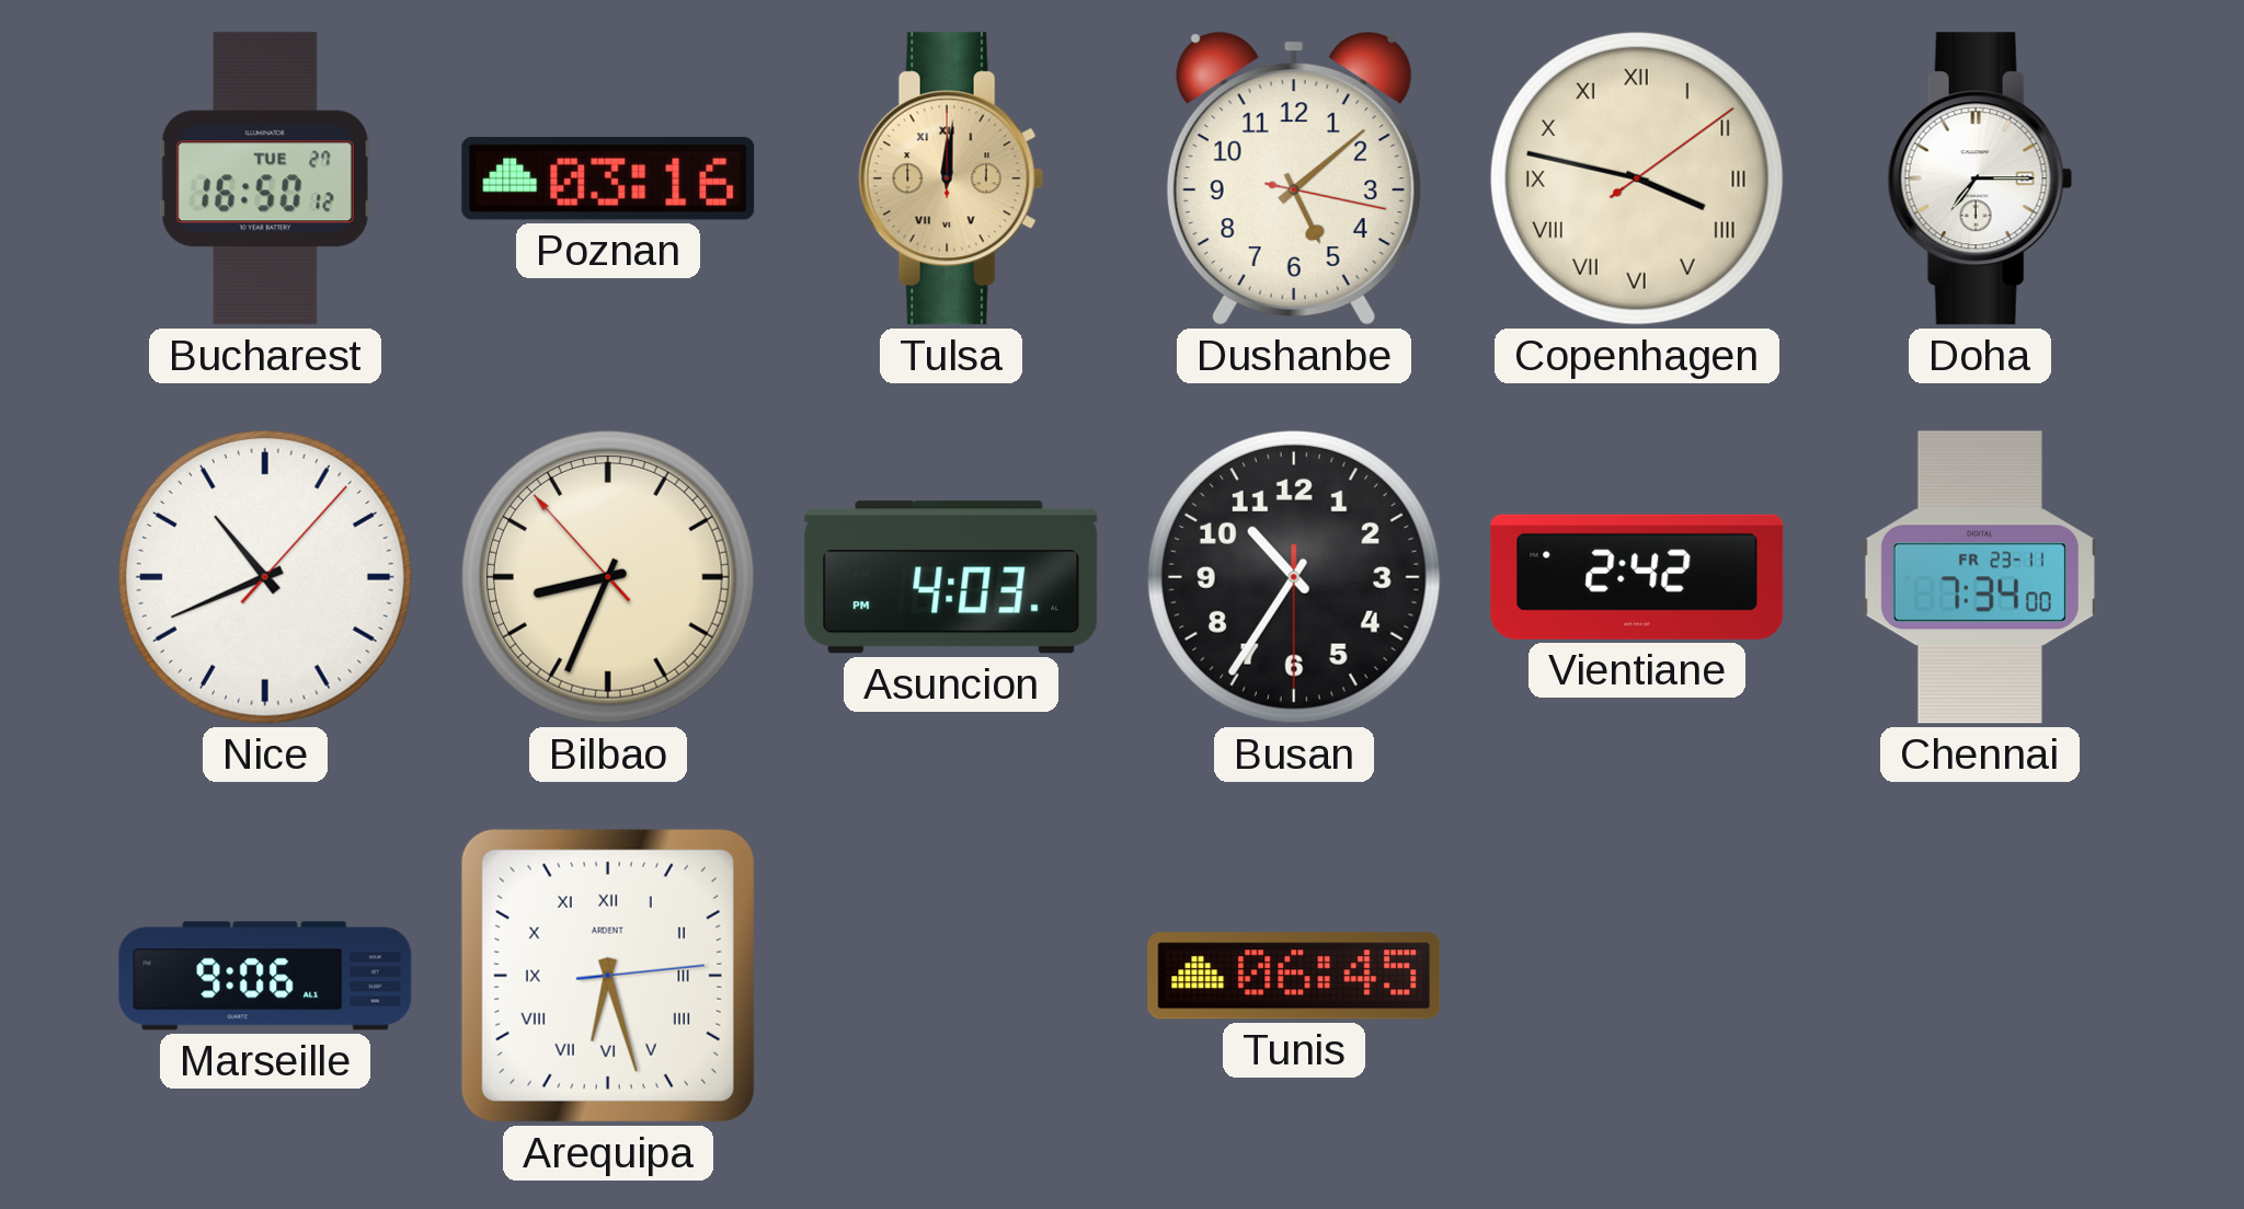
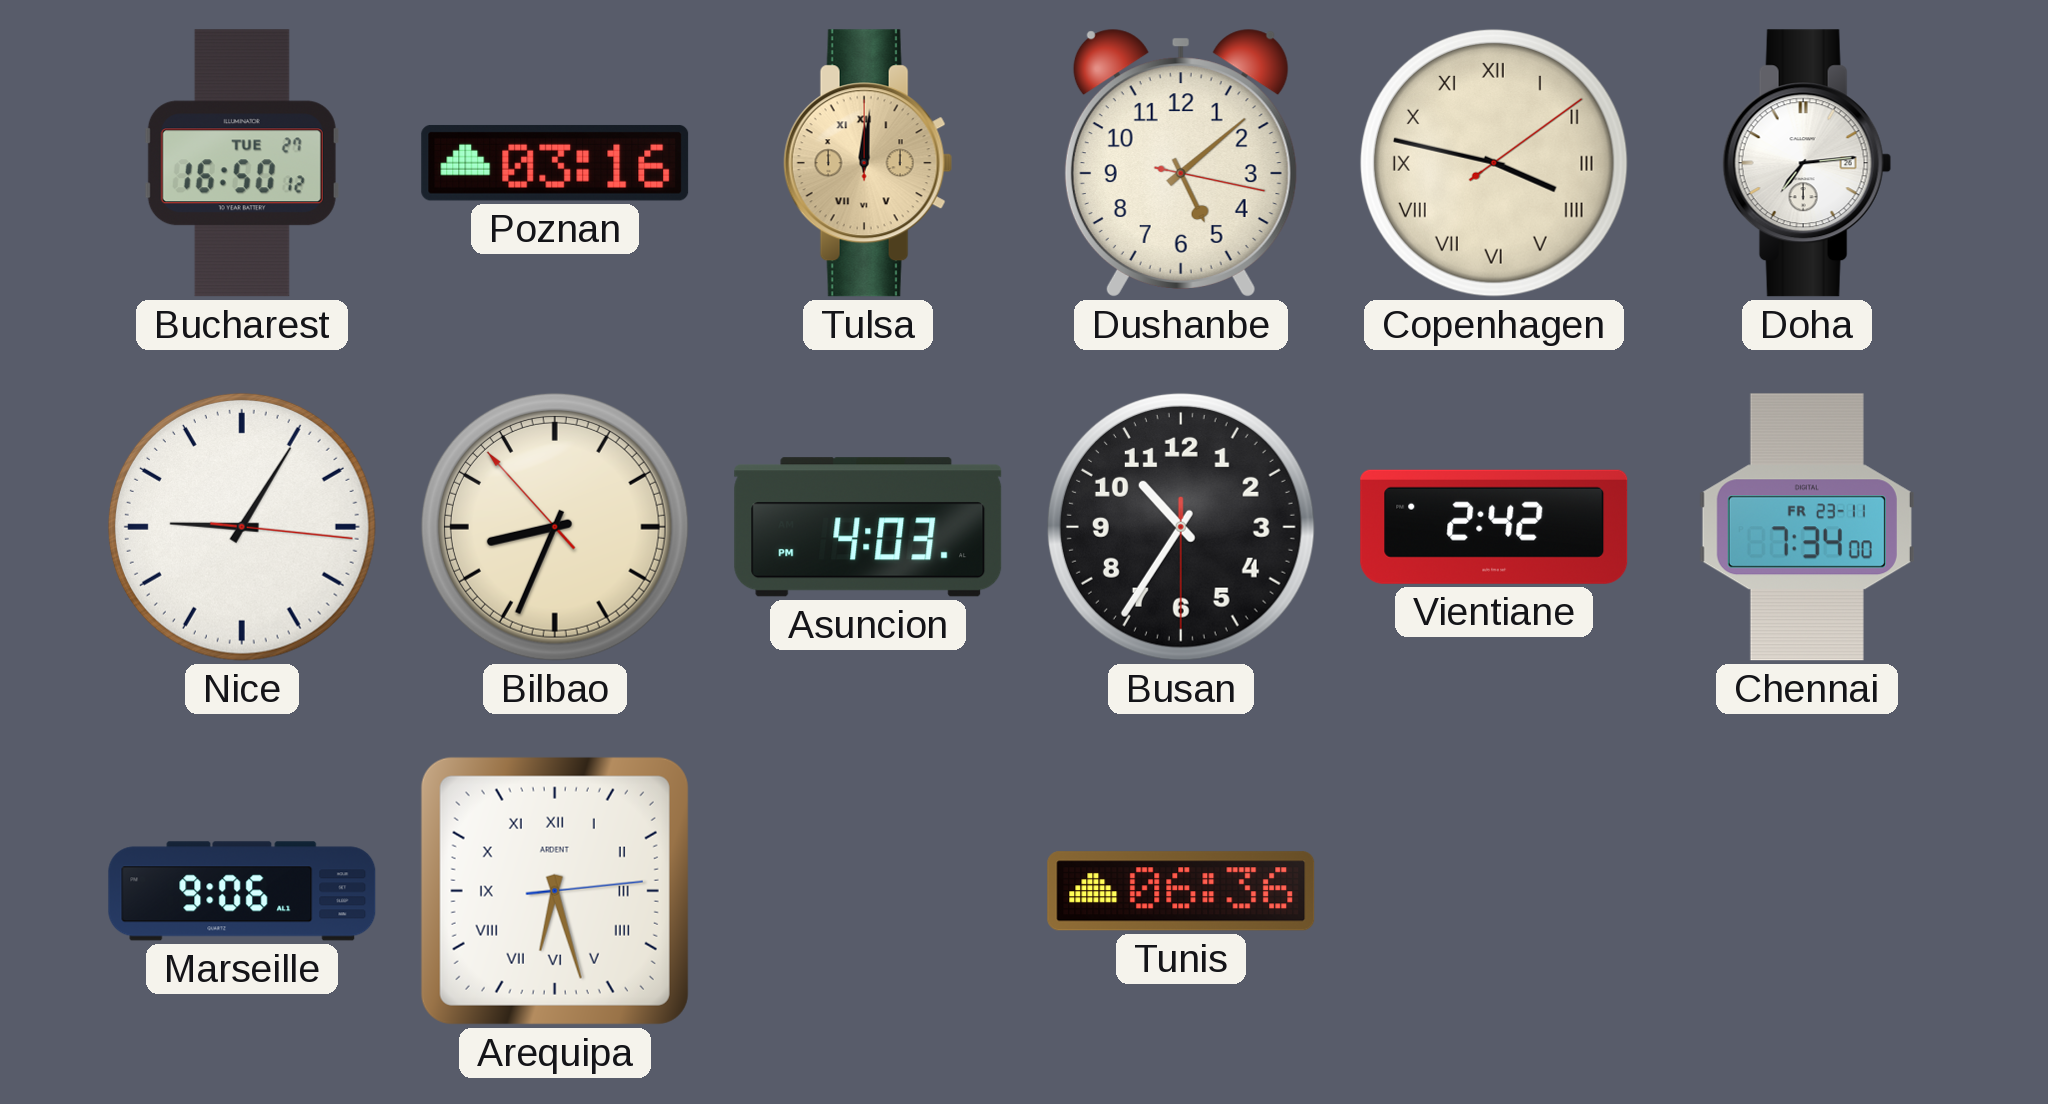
Doha: 7:15 -> 7:14 (1807, 163)
Nice: 10:41 -> 9:05 (242, 527)
Tunis: 06:45 -> 06:36 (1181, 891)
